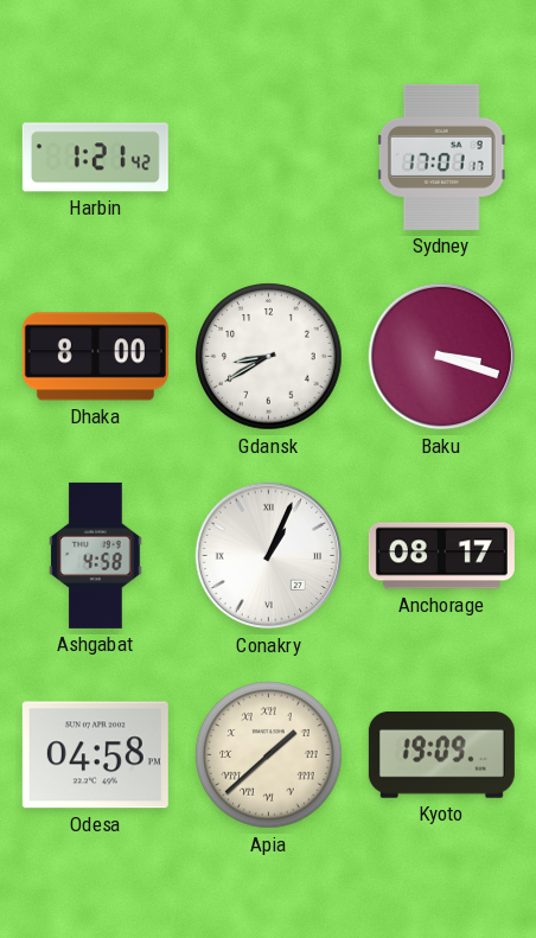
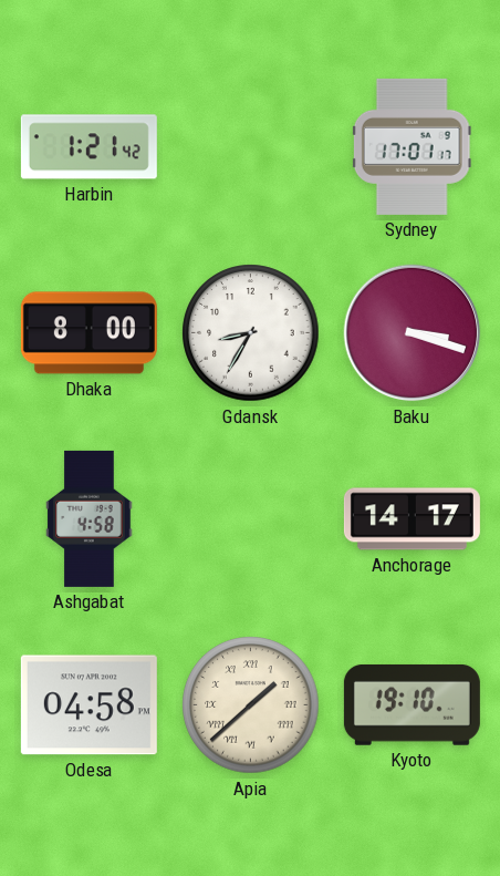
Gdansk: 8:40 -> 8:35 (251, 333)
Conakry: 1:04 -> none (269, 556)
Anchorage: 08:17 -> 14:17 (412, 519)
Kyoto: 19:09 -> 19:10 (412, 704)
